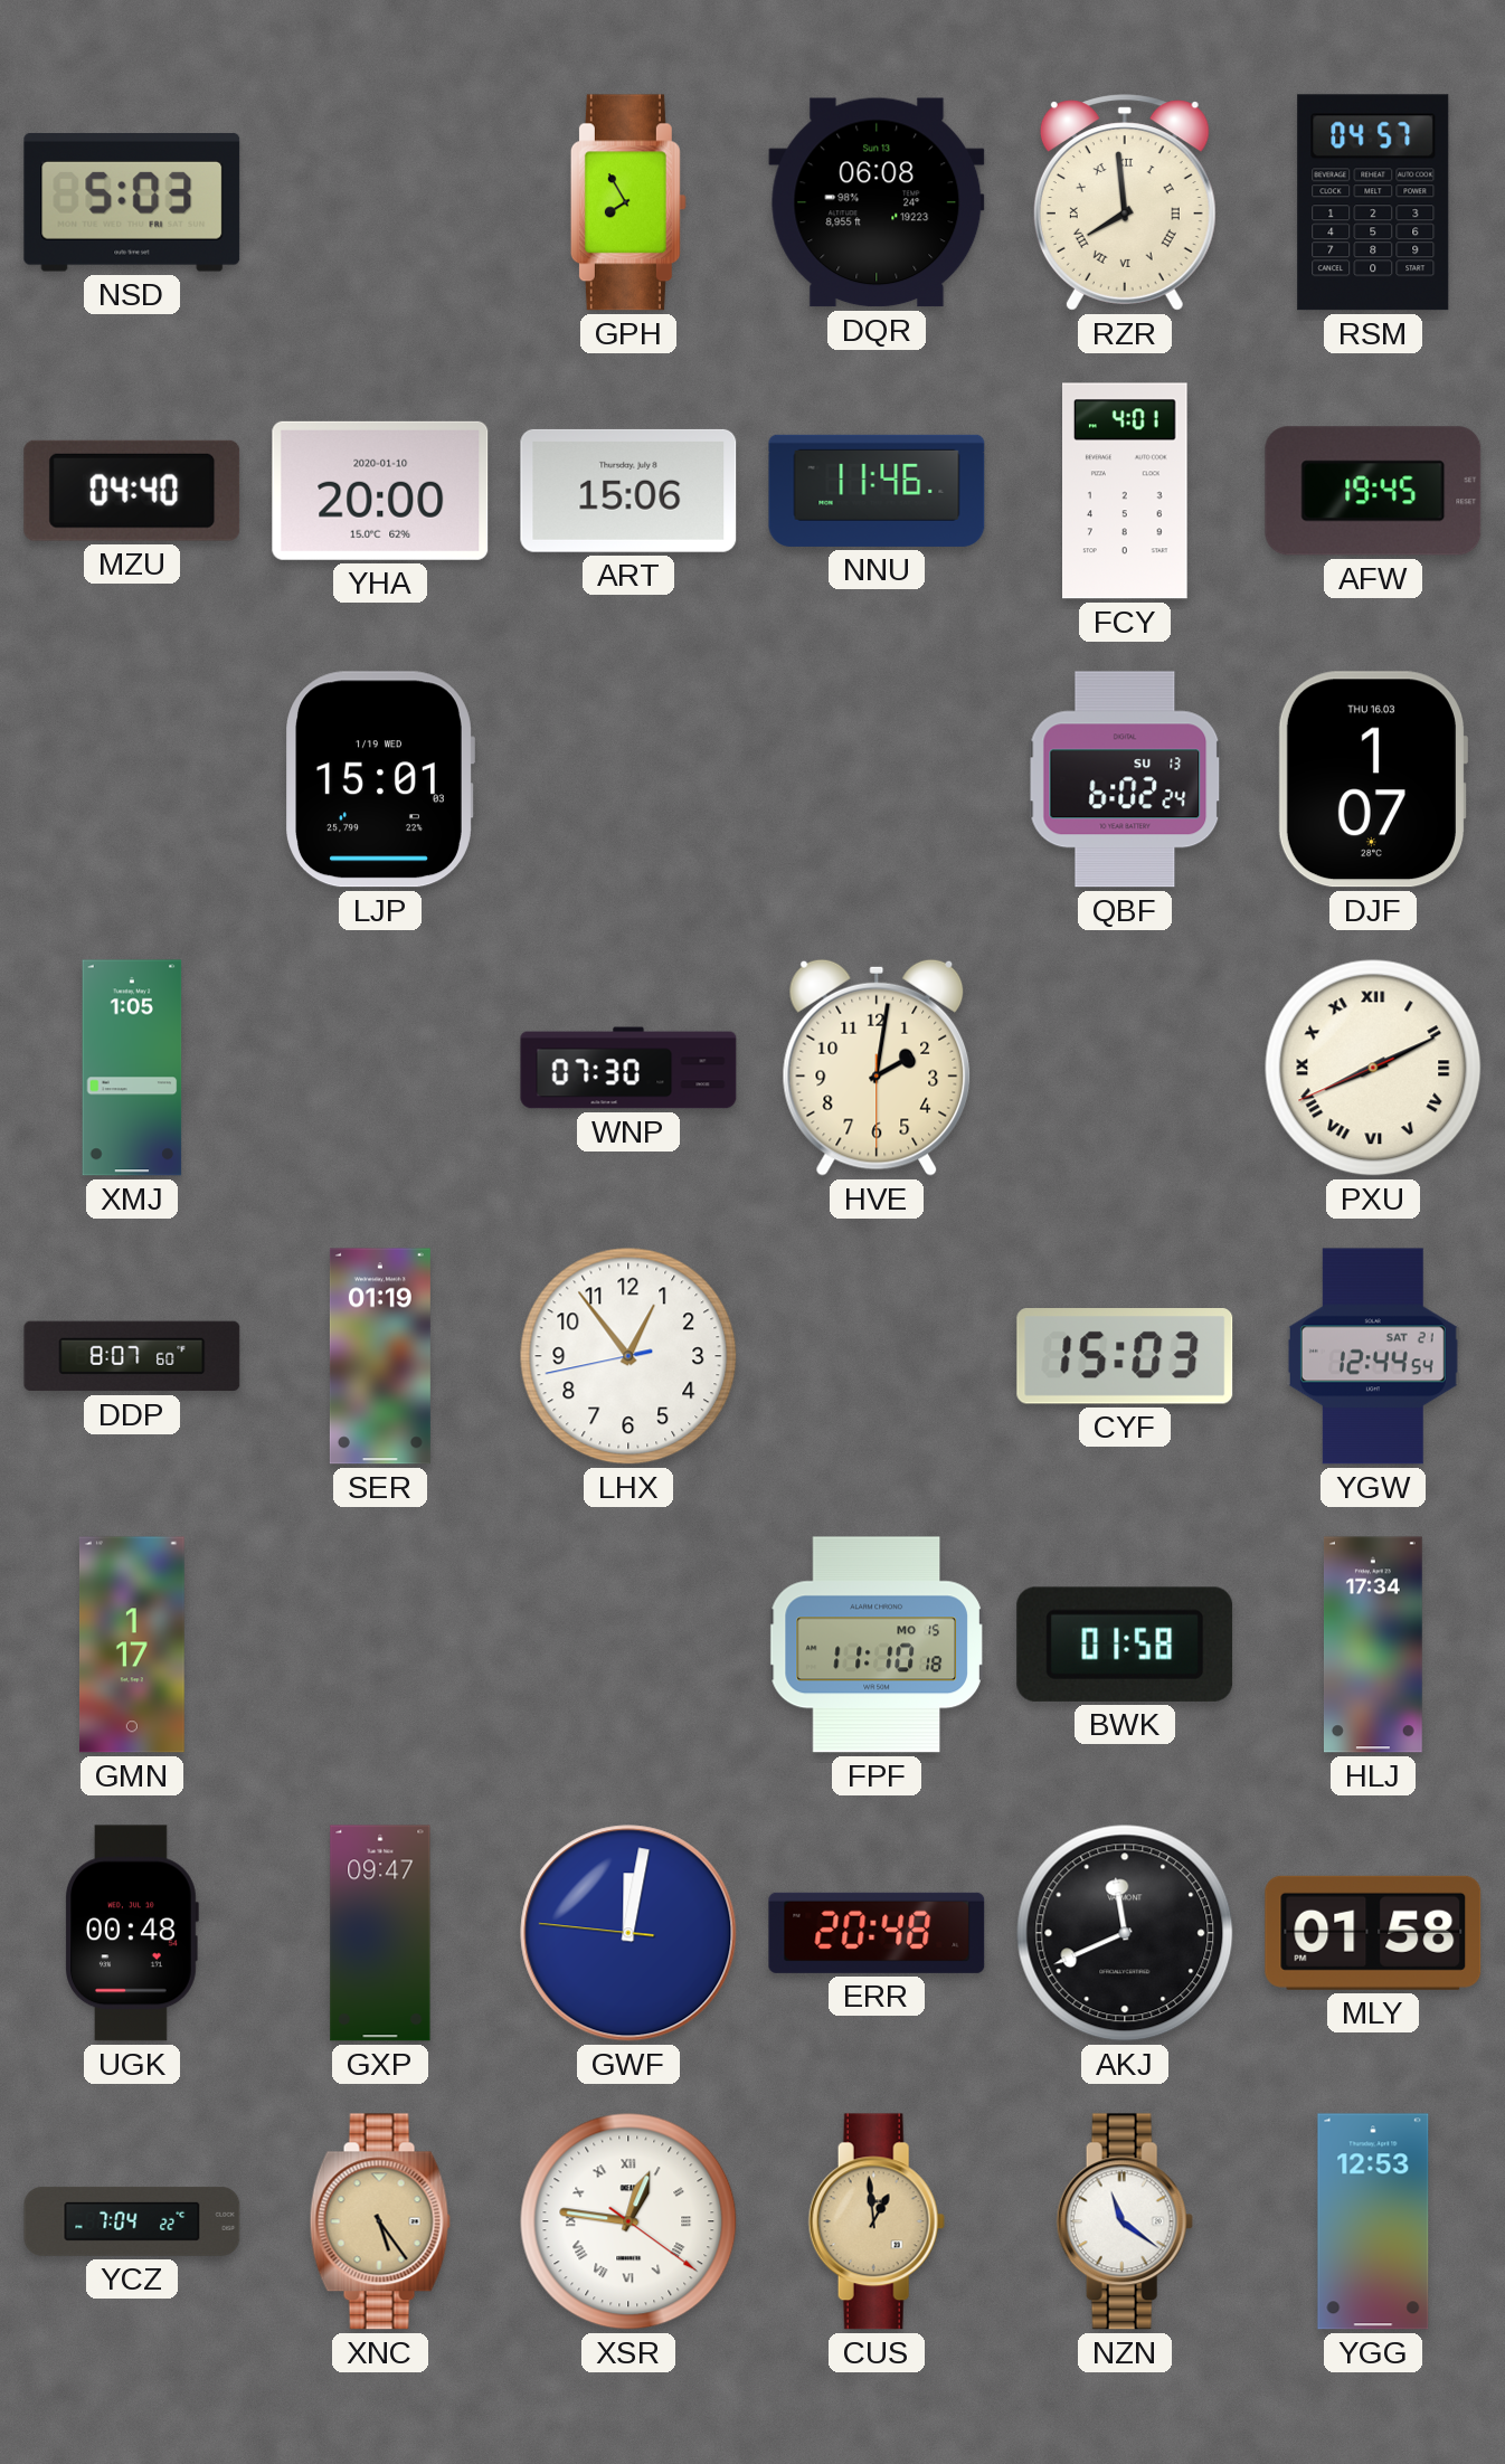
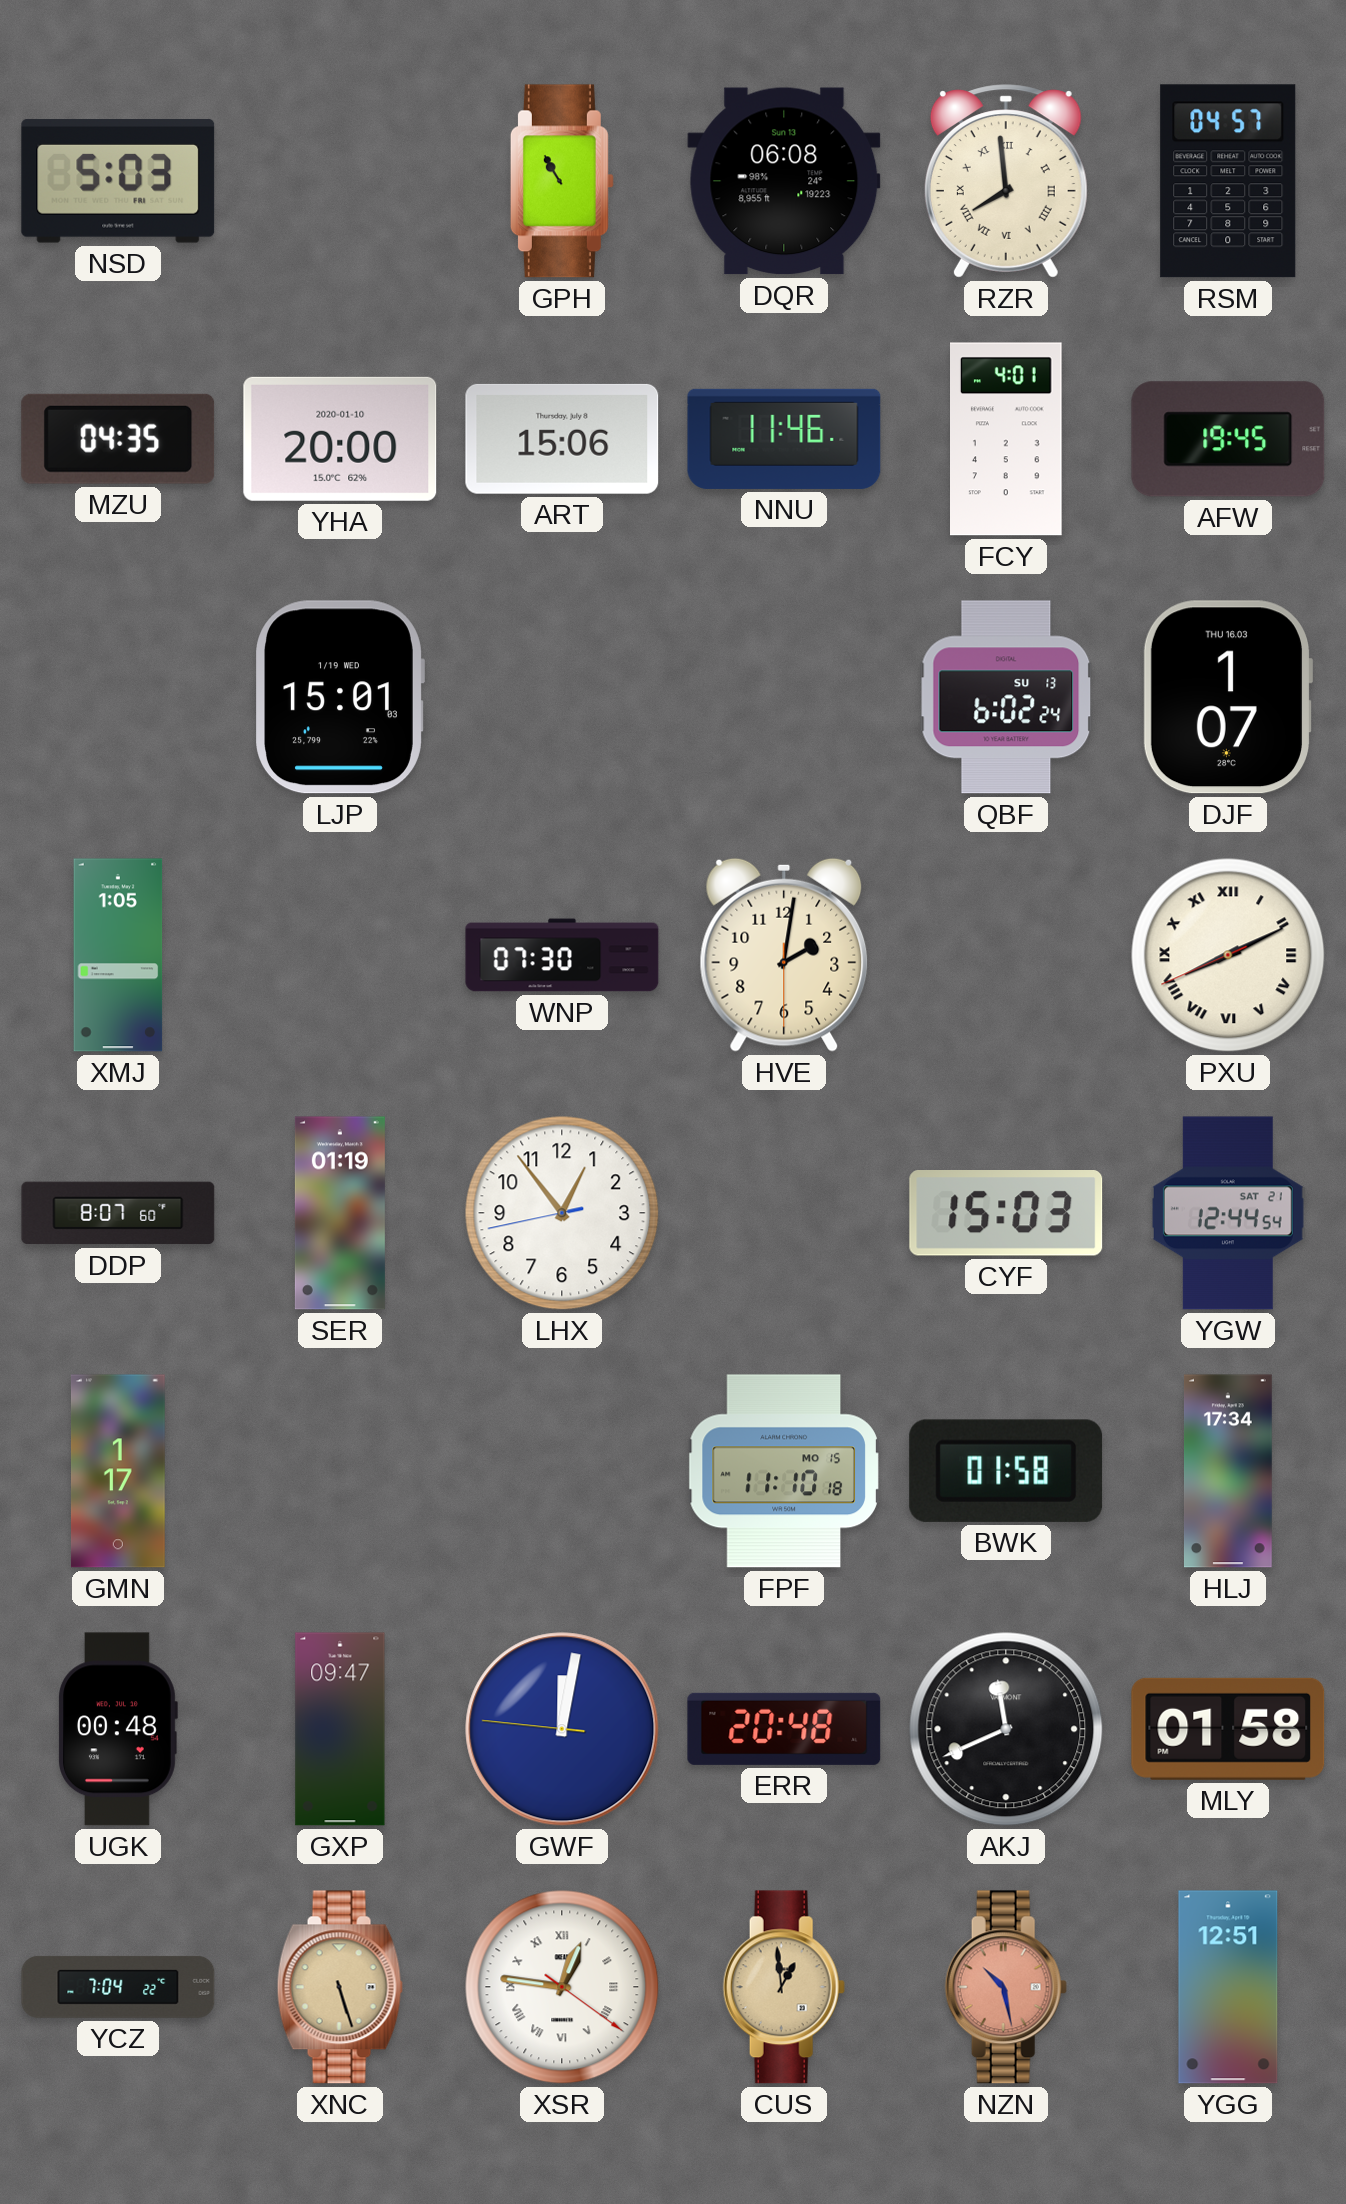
GPH: 7:55 -> 10:55 (562, 181)
MZU: 04:40 -> 04:35 (118, 439)
XNC: 5:24 -> 5:27 (340, 1987)
NZN: 11:21 -> 10:28 (1006, 1987)
NZN dial: white -> salmon (1006, 1987)
YGG: 12:53 -> 12:51 (1228, 1987)
